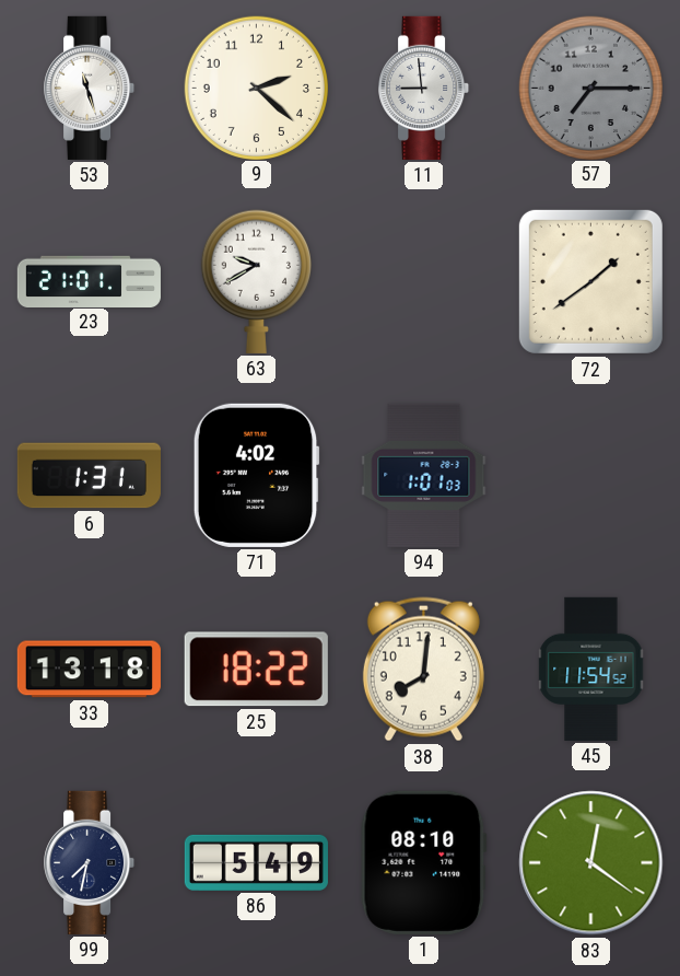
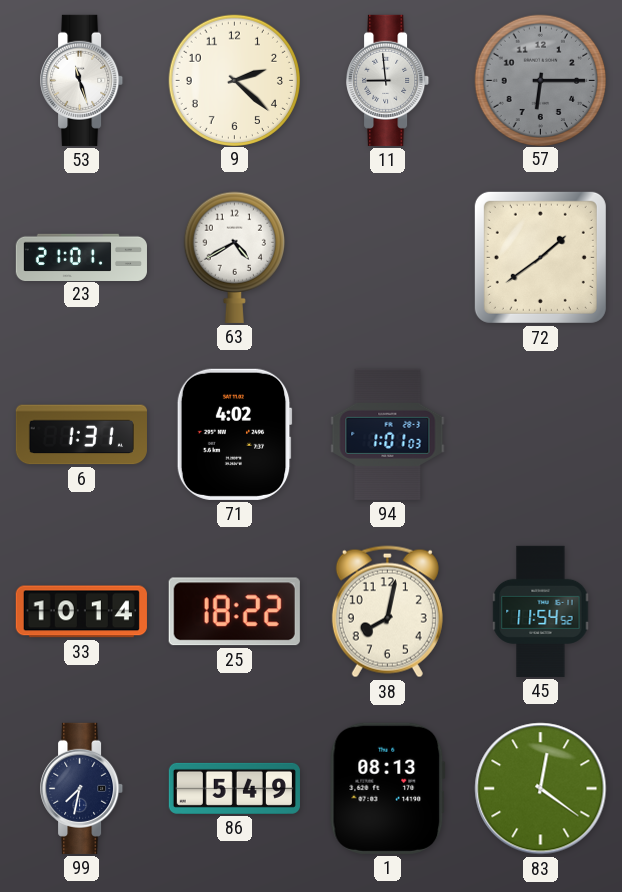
57: 7:15 -> 6:15 (541, 80)
63: 9:40 -> 4:40 (234, 257)
33: 13:18 -> 10:14 (81, 612)
38: 8:01 -> 8:02 (387, 612)
1: 08:10 -> 08:13 (387, 788)
